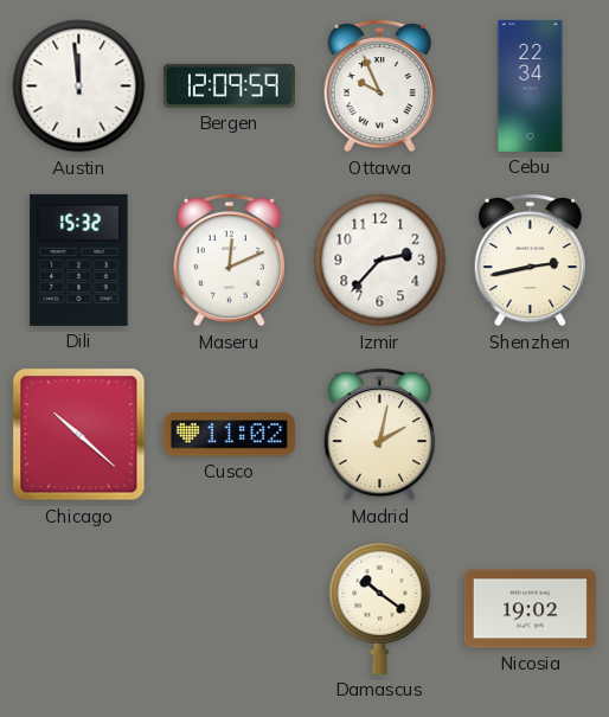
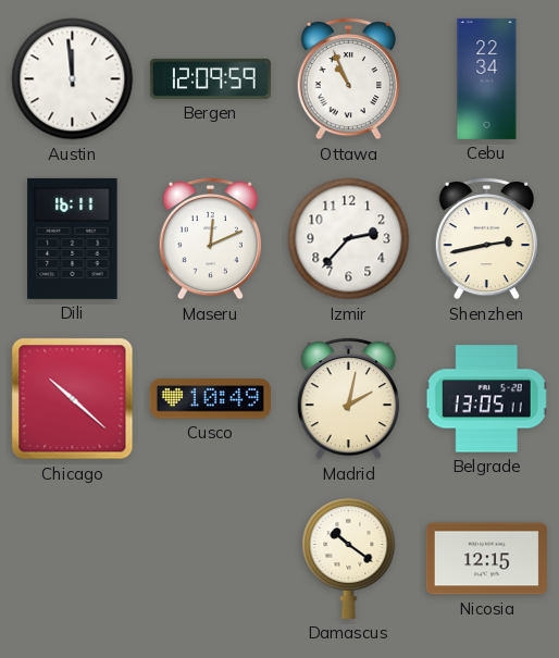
Ottawa: 9:56 -> 10:56 (348, 78)
Dili: 15:32 -> 16:11 (73, 238)
Cusco: 11:02 -> 10:49 (210, 399)
Belgrade: none -> 13:05 (487, 399)
Nicosia: 19:02 -> 12:15 (486, 559)
